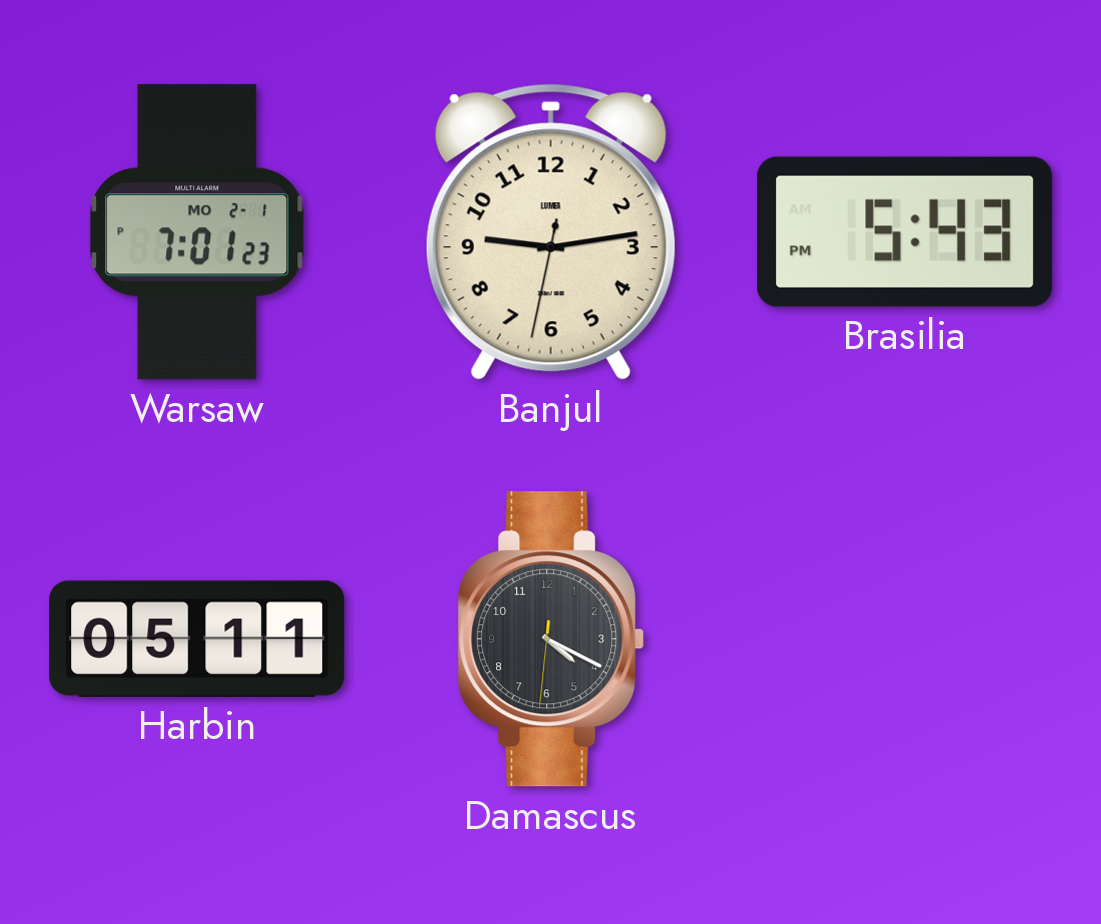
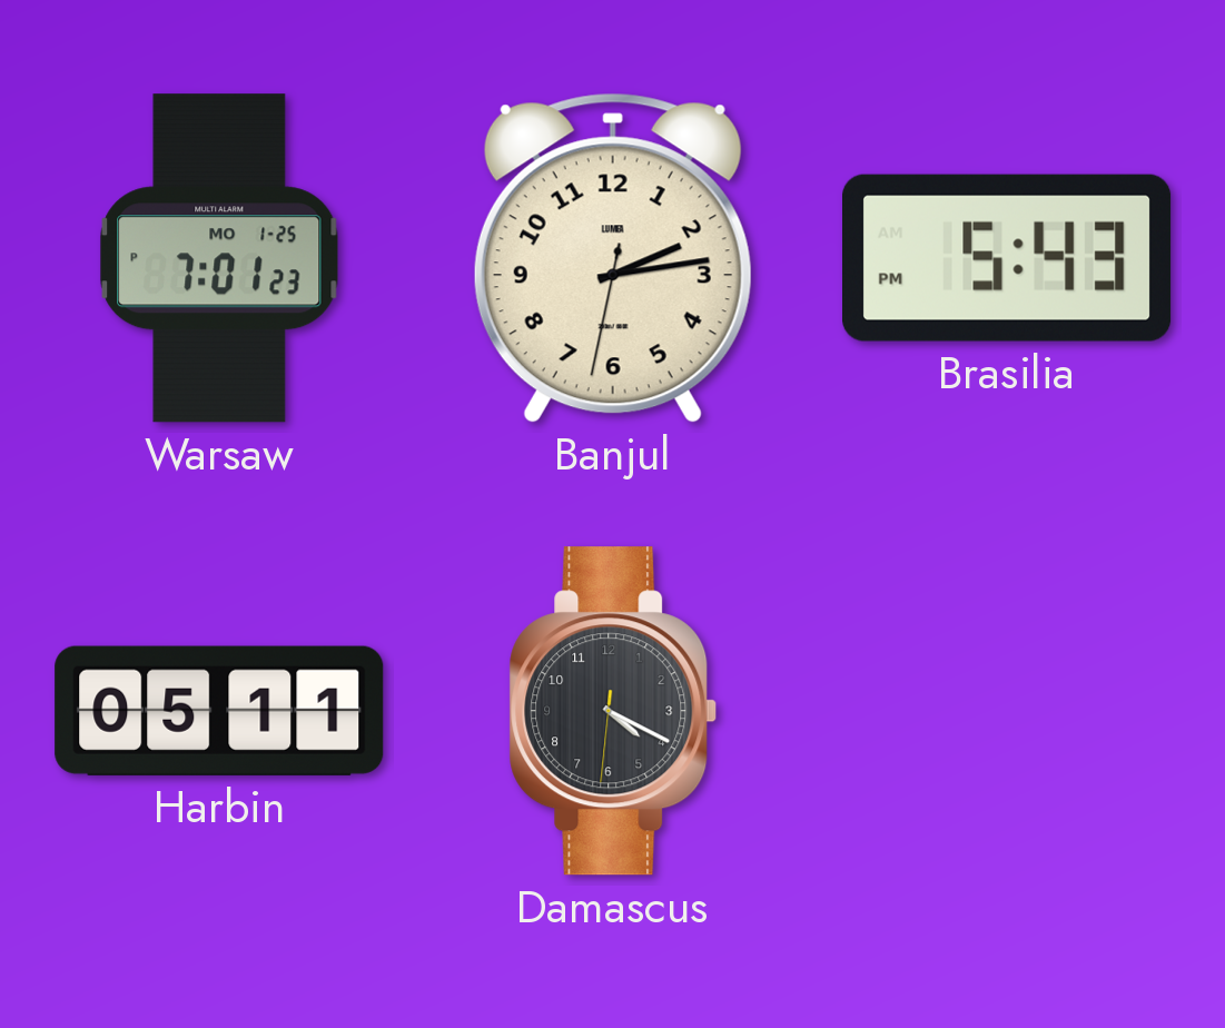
Warsaw date: MO 2-1 -> MO 1-25 (219, 258)
Banjul: 9:13 -> 2:13 (613, 258)
